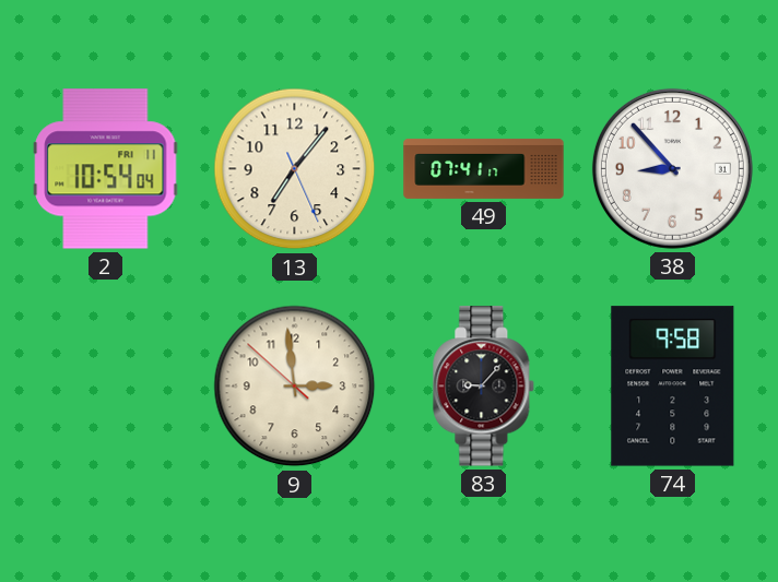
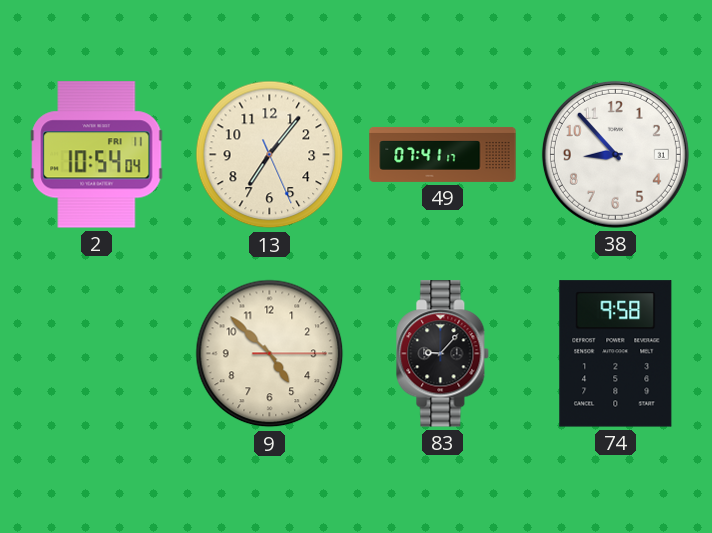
9: 2:58 -> 4:52 (270, 354)
